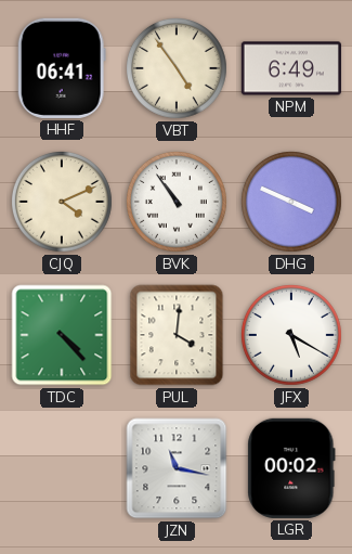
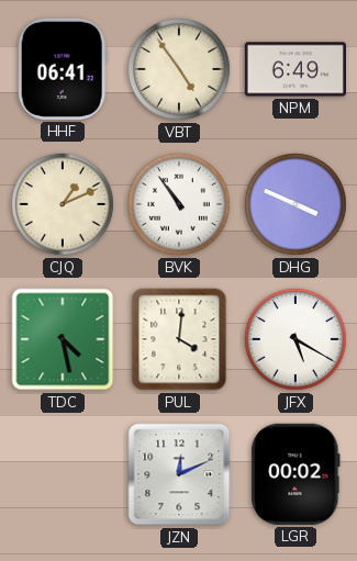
CJQ: 4:11 -> 1:11 (63, 204)
TDC: 4:23 -> 4:28 (63, 339)
JZN: 11:17 -> 12:11 (179, 474)
